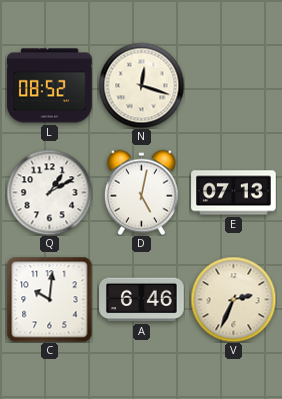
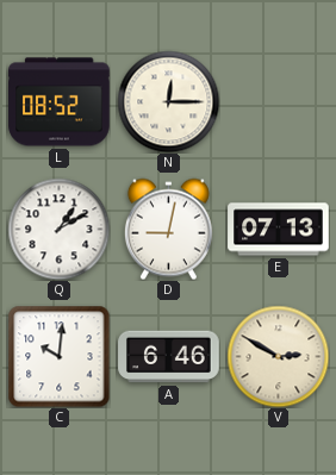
N: 12:18 -> 12:15 (168, 101)
D: 5:02 -> 9:02 (168, 229)
V: 2:34 -> 2:50 (278, 356)
